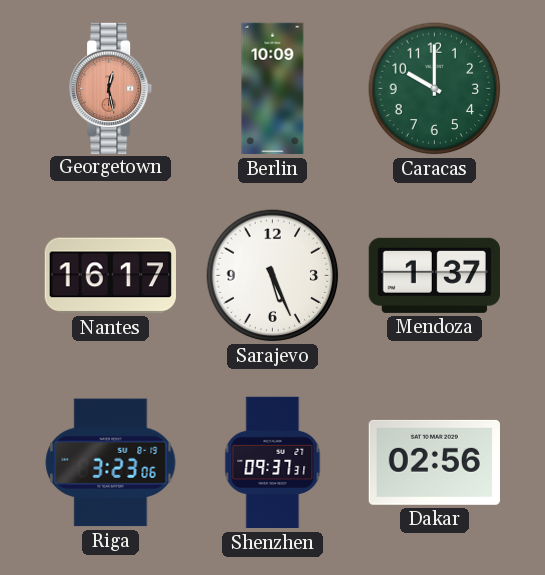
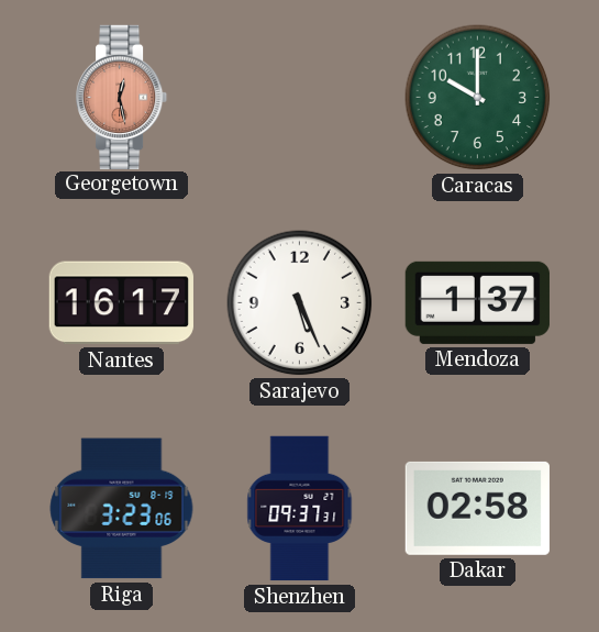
Berlin: 10:09 -> none (273, 89)
Dakar: 02:56 -> 02:58 (477, 508)
